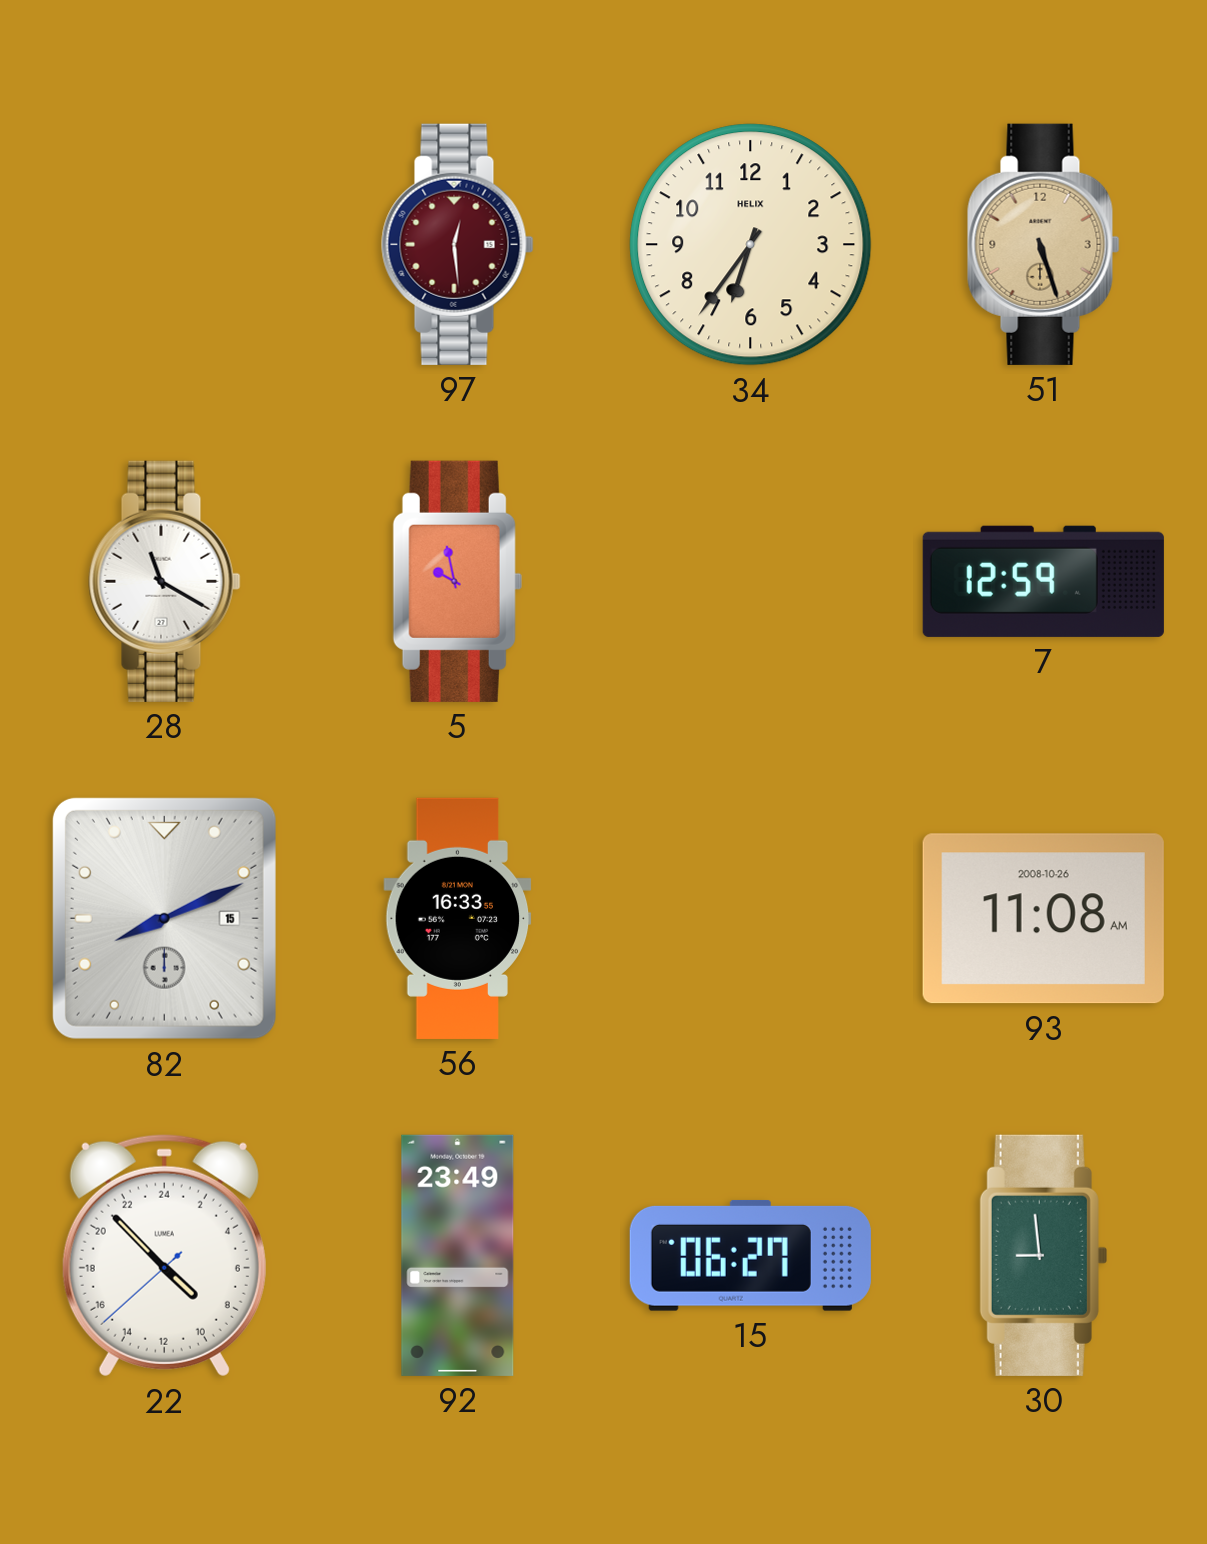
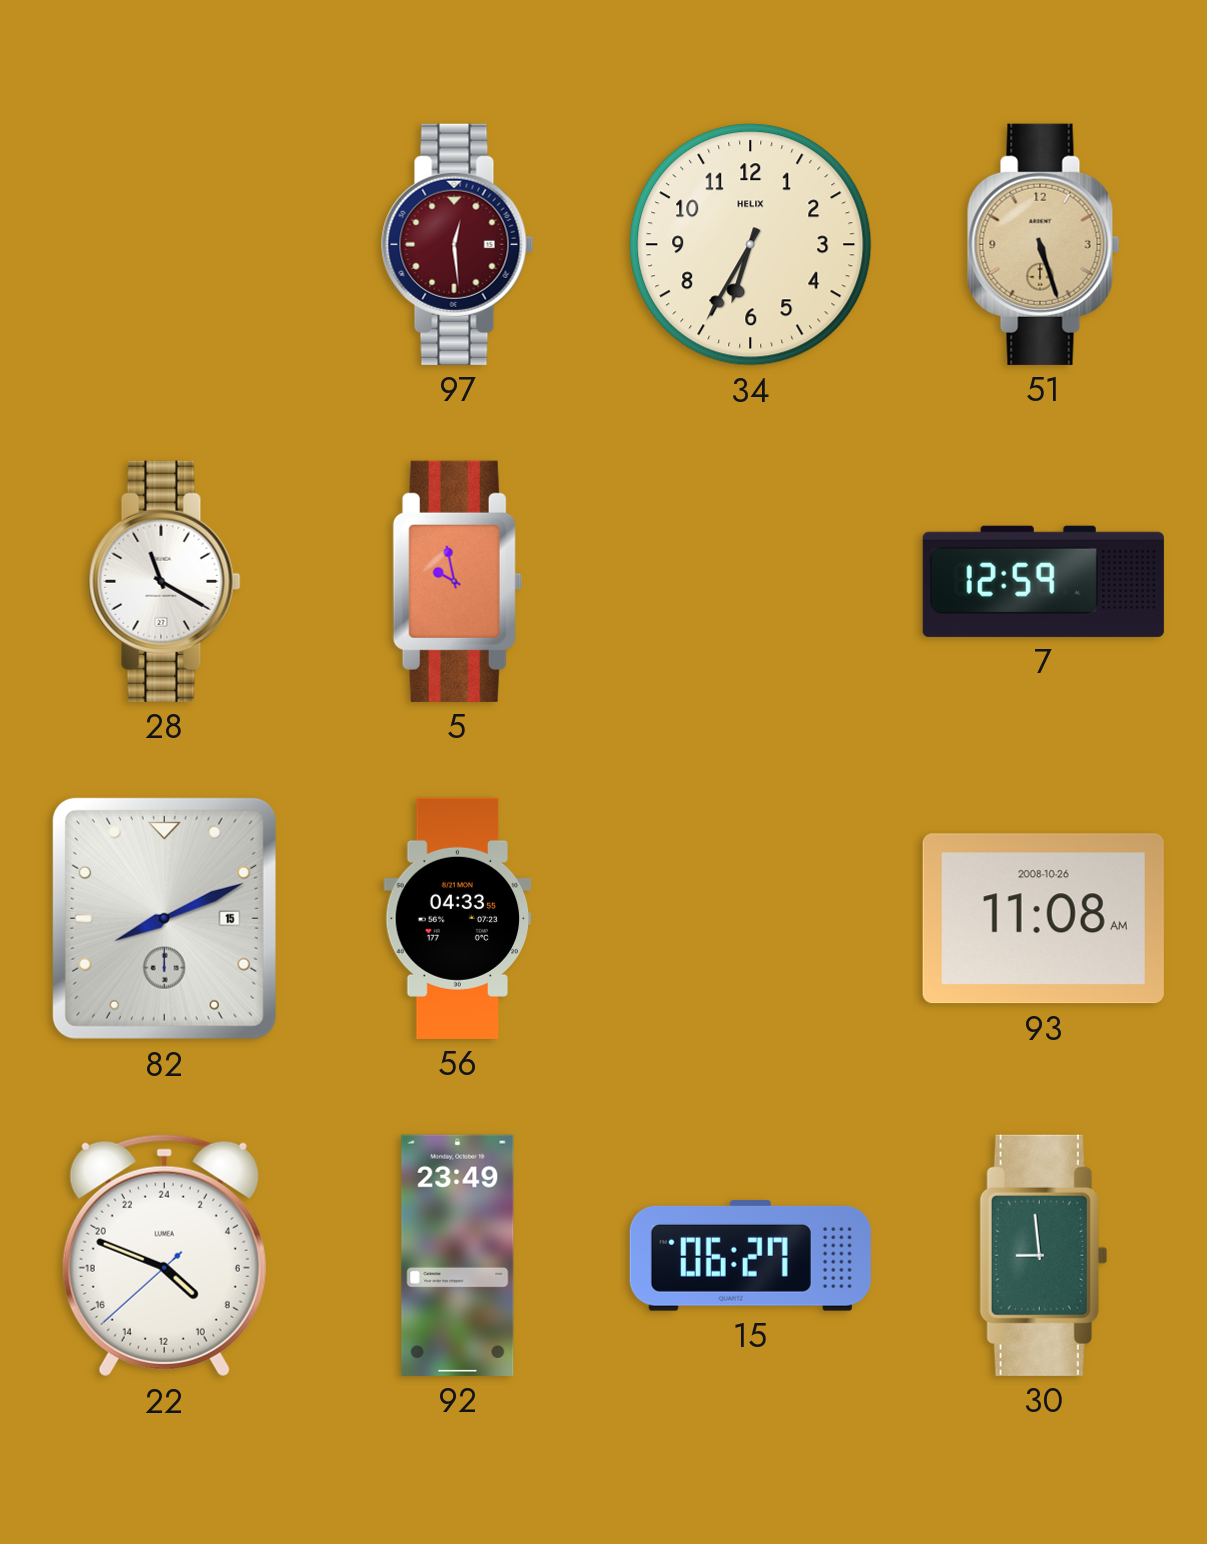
34: 6:36 -> 6:35 (751, 245)
56: 16:33 -> 04:33 (458, 918)
22: 8:52 -> 8:48 (164, 1255)
